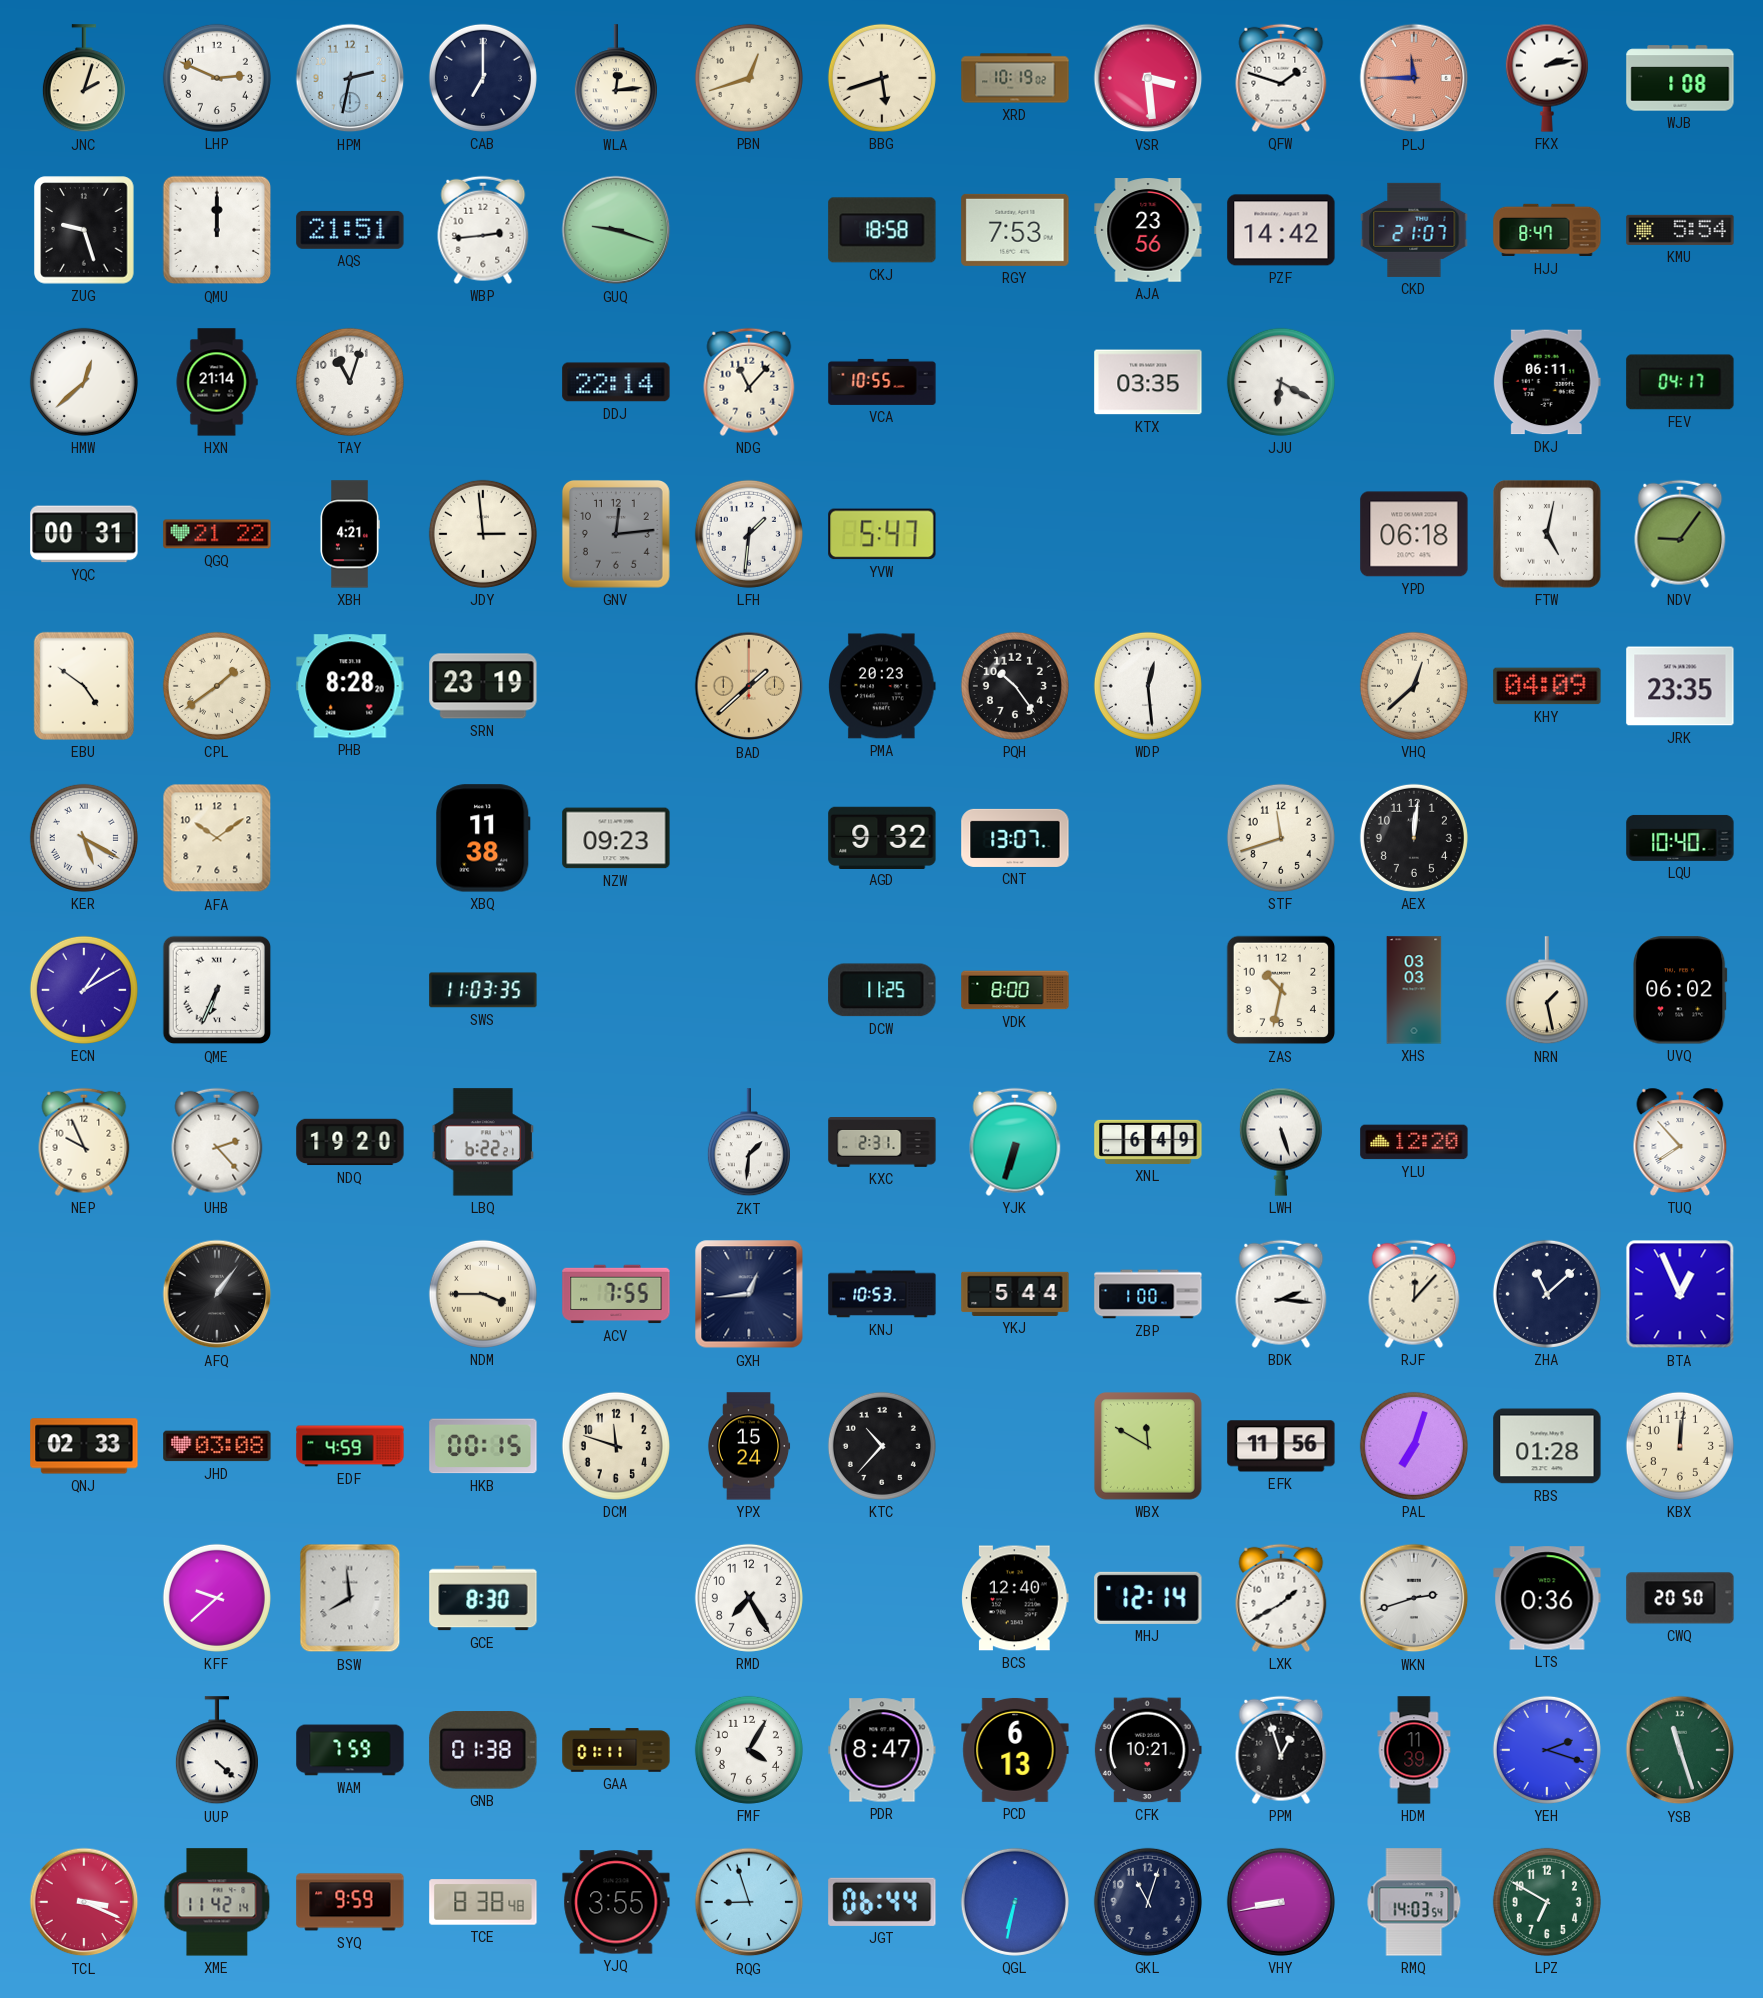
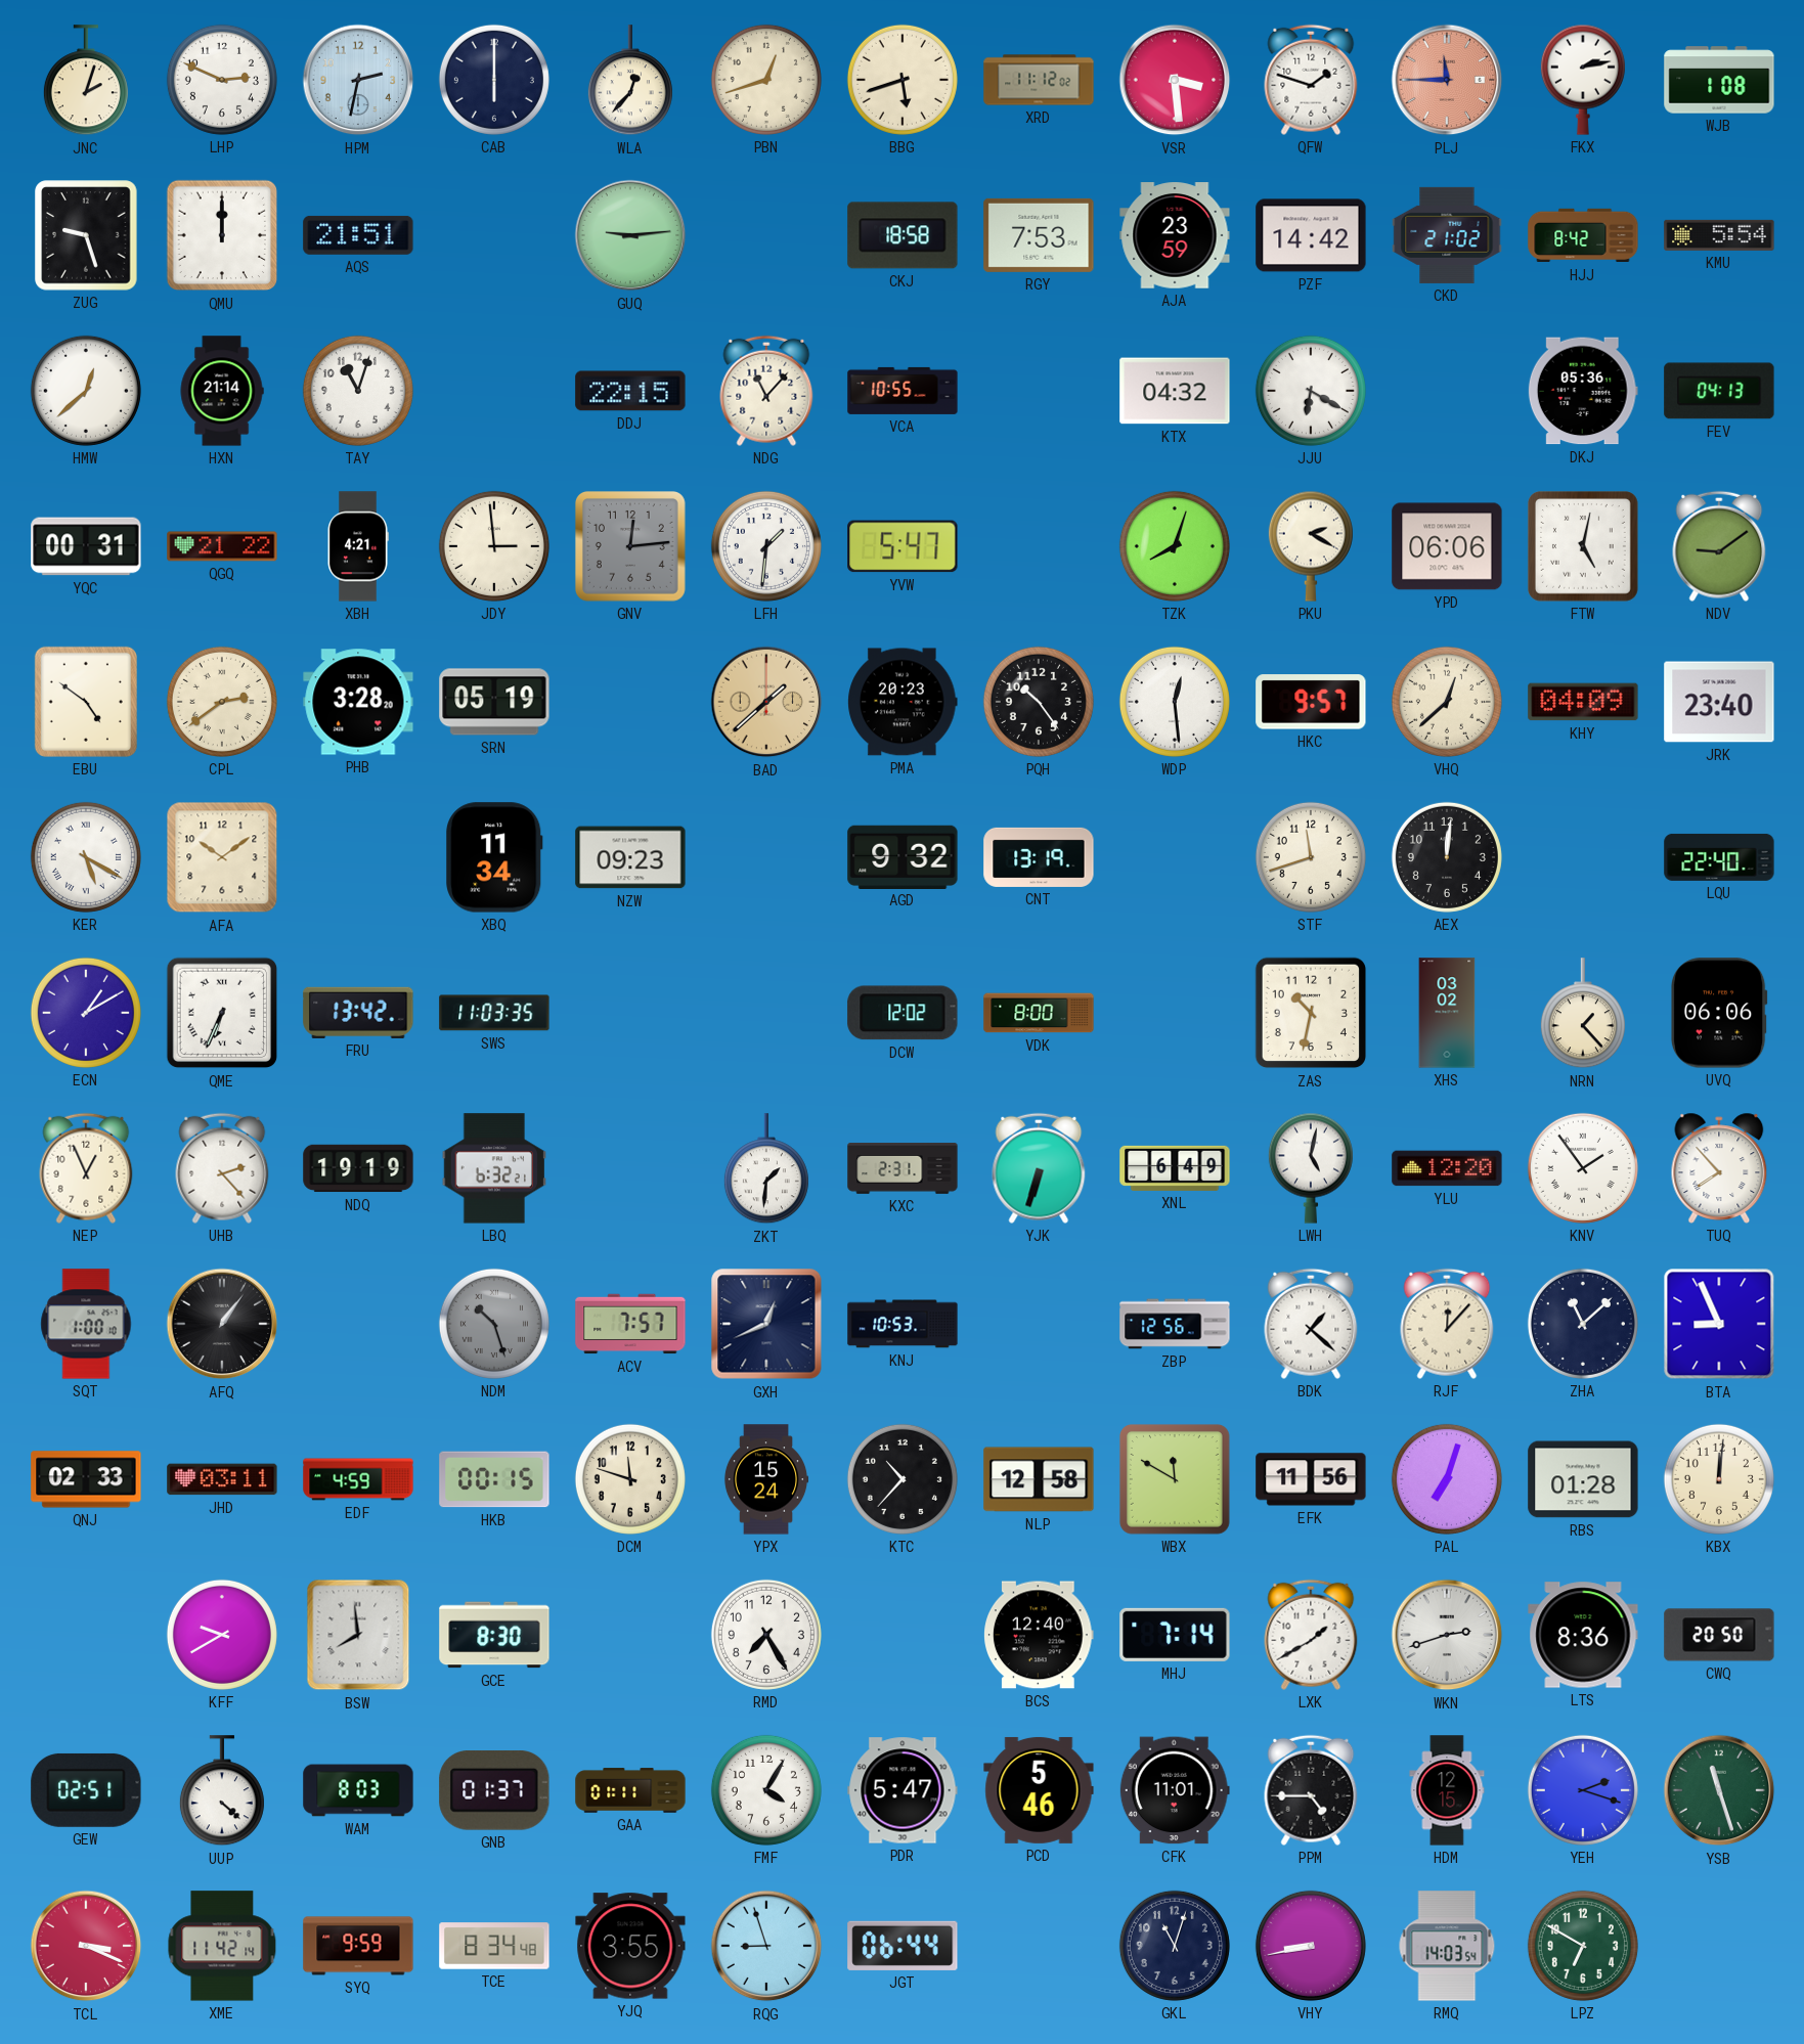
CAB: 7:00 -> 6:00 (494, 80)
WLA: 12:14 -> 12:37 (630, 81)
XRD: 10:19 -> 11:12 (1039, 80)
WBP: 2:44 -> none (483, 230)
GUQ: 9:18 -> 9:14 (630, 235)
AJA: 23:56 -> 23:59 (1175, 235)
CKD: 21:07 -> 21:02 (1447, 235)
HJJ: 8:47 -> 8:42 (1583, 235)
DDJ: 22:14 -> 22:15 (630, 391)
KTX: 03:35 -> 04:32 (1175, 391)
DKJ: 06:11 -> 05:36 (1583, 391)
FEV: 04:17 -> 04:13 (1719, 391)
TZK: none -> 8:03 (1175, 546)
PKU: none -> 2:20 (1311, 546)
YPD: 06:18 -> 06:06 (1447, 546)
NDV: 9:06 -> 9:09 (1719, 546)
CPL: 1:39 -> 2:39 (222, 702)
PHB: 8:28 -> 3:28 (358, 702)
SRN: 23:19 -> 05:19 (494, 702)
HKC: none -> 9:57 (1311, 702)
JRK: 23:35 -> 23:40 (1719, 702)
XBQ: 11:38 -> 11:34 (495, 857)
CNT: 13:07 -> 13:19 (1039, 857)
LQU: 10:40 -> 22:40 (1719, 857)
FRU: none -> 13:42 (358, 1013)
DCW: 11:25 -> 12:02 (903, 1013)
XHS: 03:03 -> 03:02 (1447, 1013)
NRN: 1:28 -> 1:23 (1583, 1014)
UVQ: 06:02 -> 06:06 (1719, 1013)
NEP: 9:56 -> 12:56 (86, 1168)
NDQ: 19:20 -> 19:19 (358, 1168)
LBQ: 6:22 -> 6:32 (493, 1168)
LWH: 5:27 -> 5:02 (1311, 1168)
KNV: none -> 1:54 (1583, 1168)
SQT: none -> 1:00 (86, 1324)
NDM: 3:45 -> 10:27 (494, 1324)
NDM dial: cream -> grey (494, 1324)
ACV: 7:55 -> 7:57 (630, 1324)
GXH: 12:44 -> 12:41 (766, 1324)
YKJ: 5:44 -> none (1015, 1294)
ZBP: 1:00 -> 12:56 (1175, 1324)
BDK: 2:16 -> 1:22 (1311, 1324)
BTA: 12:56 -> 8:56 (1719, 1324)
JHD: 03:08 -> 03:11 (222, 1479)
NLP: none -> 12:58 (1039, 1479)
KFF: 9:38 -> 9:40 (222, 1635)
MHJ: 12:14 -> 7:14 (1175, 1635)
LTS: 0:36 -> 8:36 (1583, 1635)
GEW: none -> 02:51 (86, 1790)
WAM: 7:59 -> 8:03 (358, 1790)
GNB: 01:38 -> 01:37 (494, 1791)
PDR: 8:47 -> 5:47 (903, 1790)
PCD: 6:13 -> 5:46 (1039, 1790)
CFK: 10:21 -> 11:01 (1175, 1790)
PPM: 12:57 -> 4:45 (1311, 1790)
HDM: 11:39 -> 12:15 (1447, 1790)
TCE: 8:38 -> 8:34 (494, 1946)
QGL: 6:32 -> none (1015, 1902)
